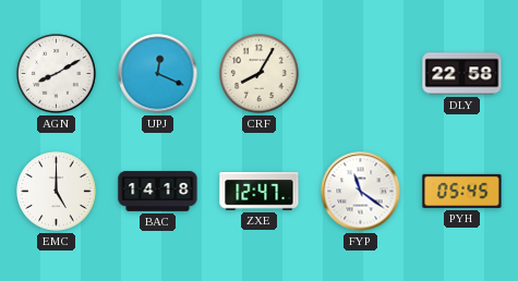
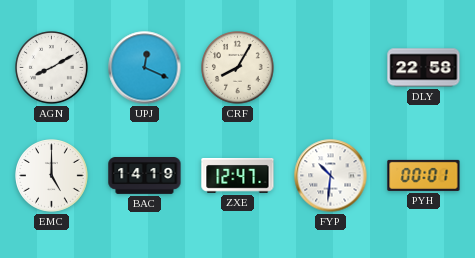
BAC: 14:18 -> 14:19 (145, 176)
FYP: 11:21 -> 10:31 (331, 176)
PYH: 05:45 -> 00:01 (424, 175)
